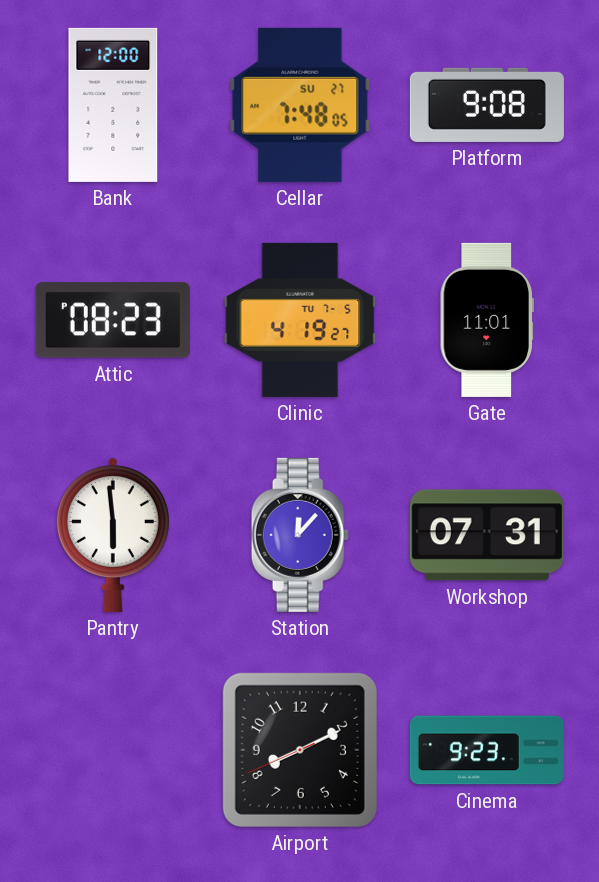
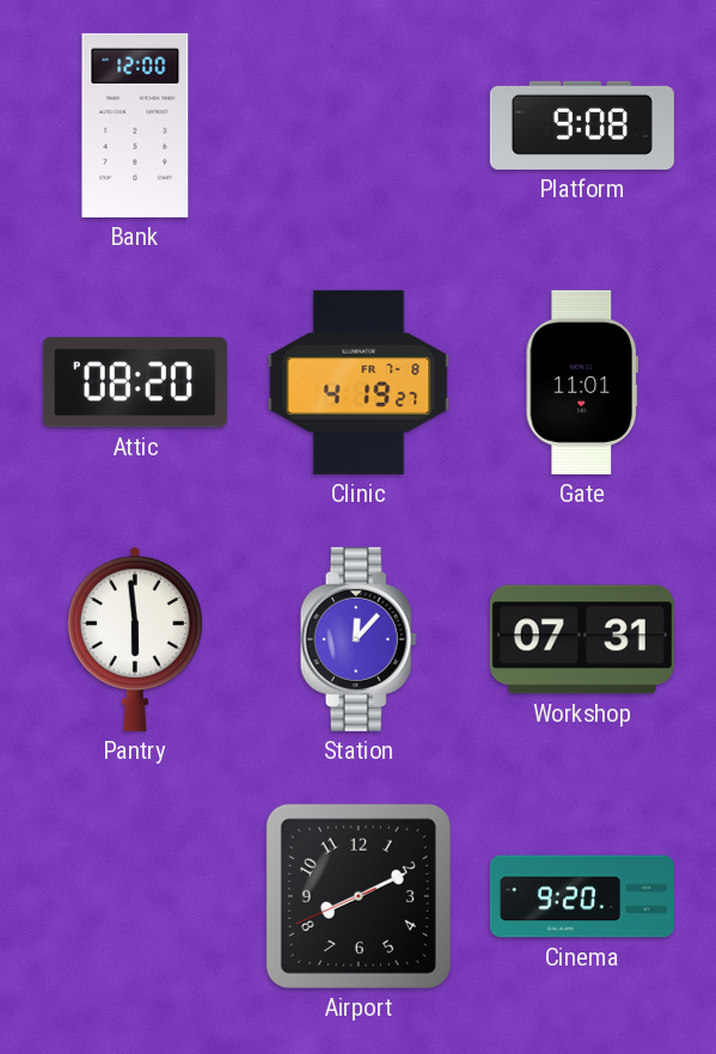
Cellar: 7:48 -> none (300, 105)
Attic: 08:23 -> 08:20 (135, 382)
Clinic date: TU 7-5 -> FR 7-8 (359, 382)
Cinema: 9:23 -> 9:20 (582, 896)
